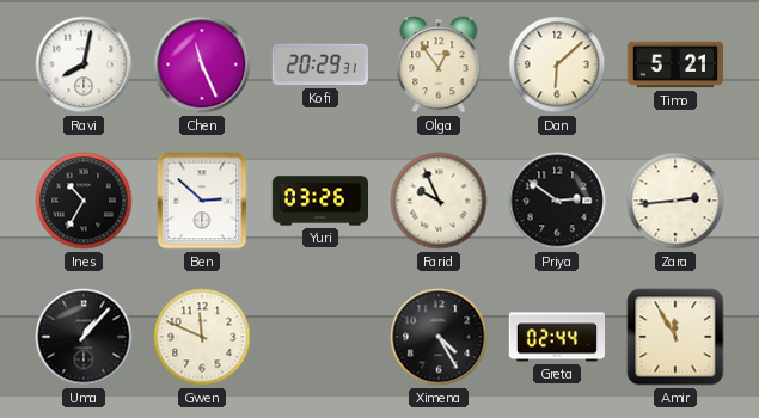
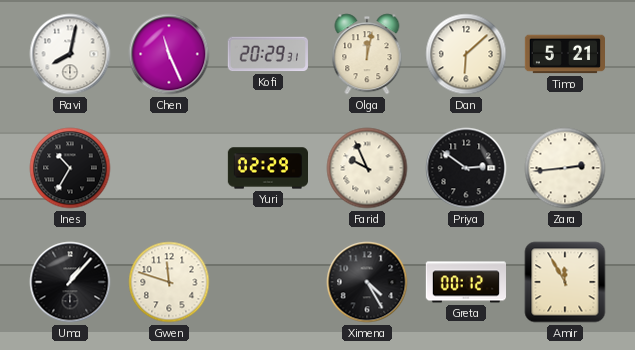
Olga: 12:54 -> 12:02 (367, 54)
Ben: 2:52 -> none (202, 201)
Yuri: 03:26 -> 02:29 (267, 168)
Gwen: 11:49 -> 11:48 (169, 282)
Greta: 02:44 -> 00:12 (465, 282)
